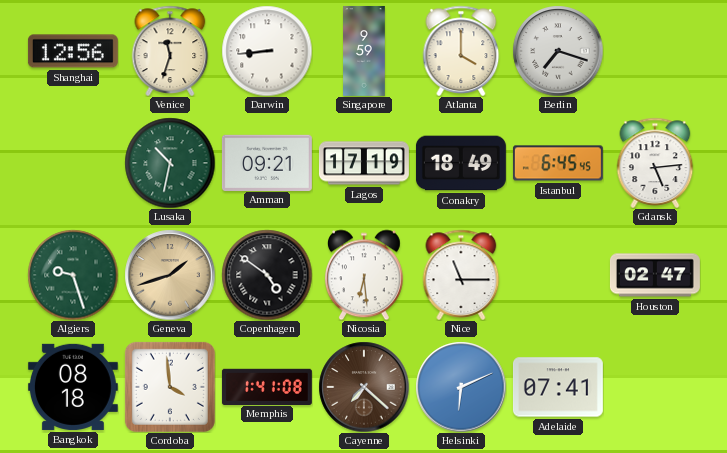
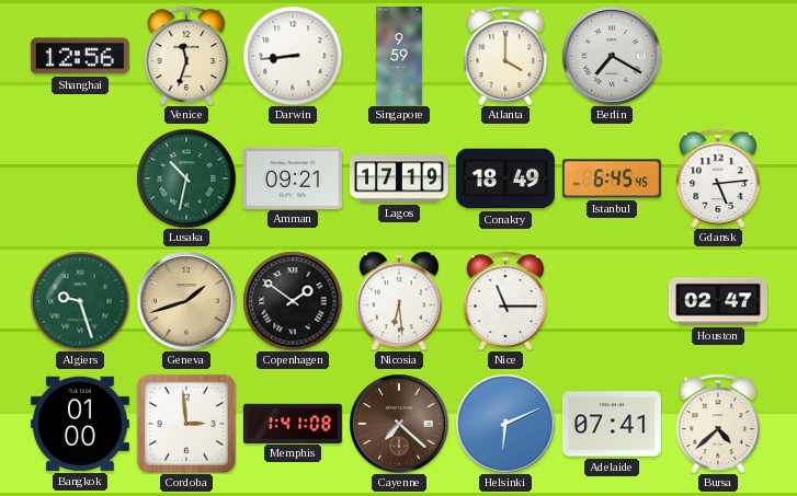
Berlin: 7:18 -> 7:20 (612, 56)
Copenhagen: 4:51 -> 1:51 (293, 301)
Bangkok: 08:18 -> 01:00 (80, 424)
Cordoba: 3:59 -> 2:59 (186, 424)
Bursa: none -> 4:38 (718, 424)
